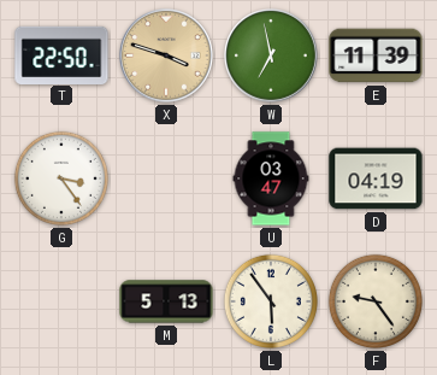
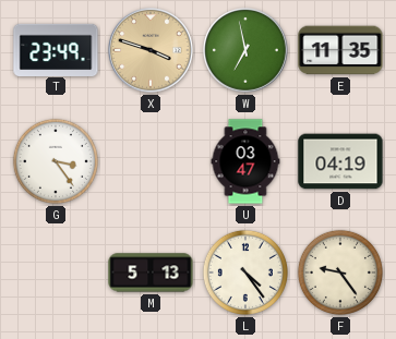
T: 22:50 -> 23:49 (56, 49)
E: 11:39 -> 11:35 (340, 50)
L: 5:54 -> 4:24 (245, 273)
